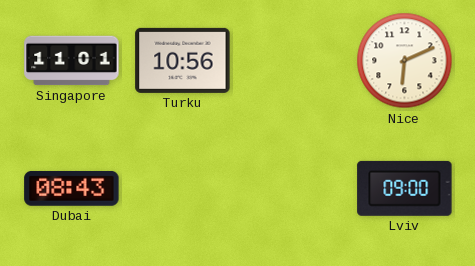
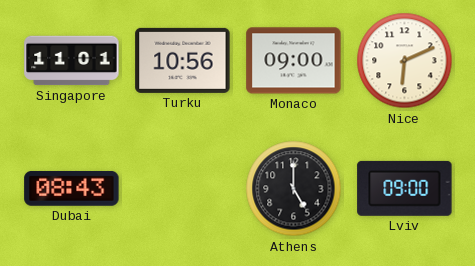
Monaco: none -> 09:00 (294, 61)
Athens: none -> 5:00 (294, 189)
